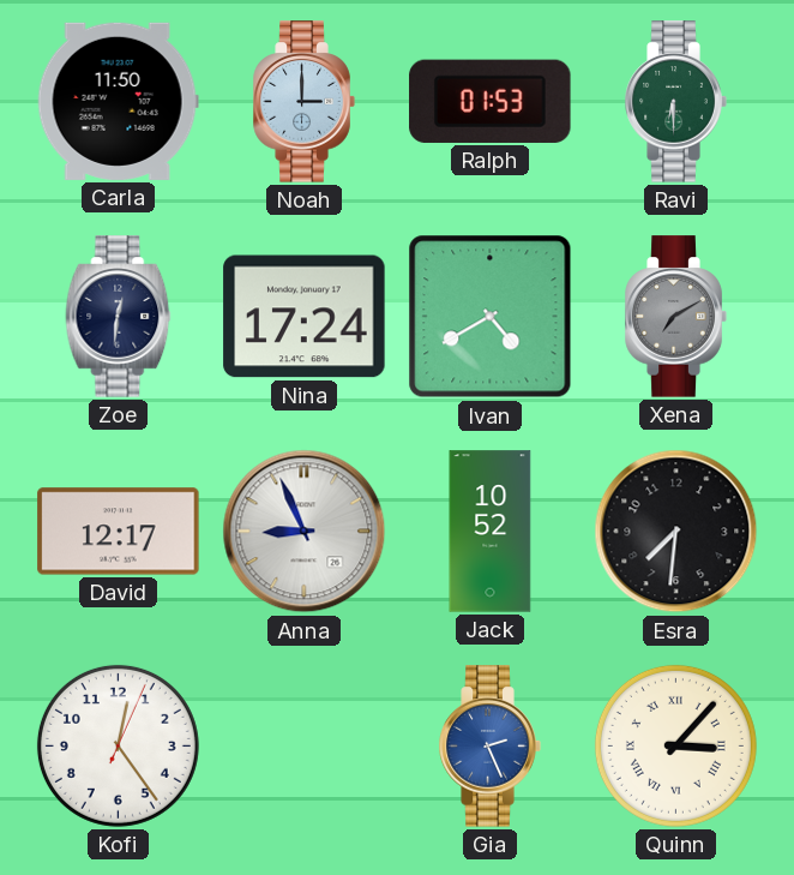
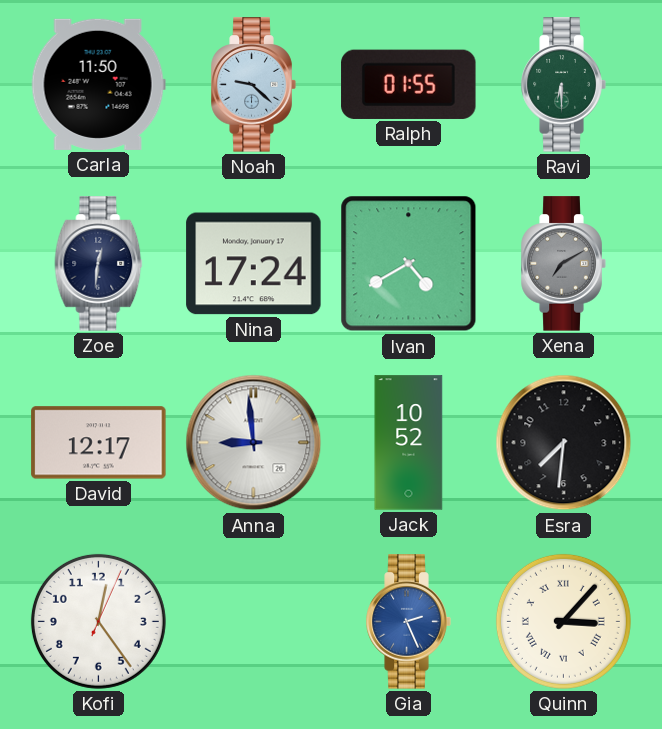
Noah: 3:00 -> 9:22 (253, 85)
Ralph: 01:53 -> 01:55 (409, 84)
Anna: 8:56 -> 8:59 (254, 443)
